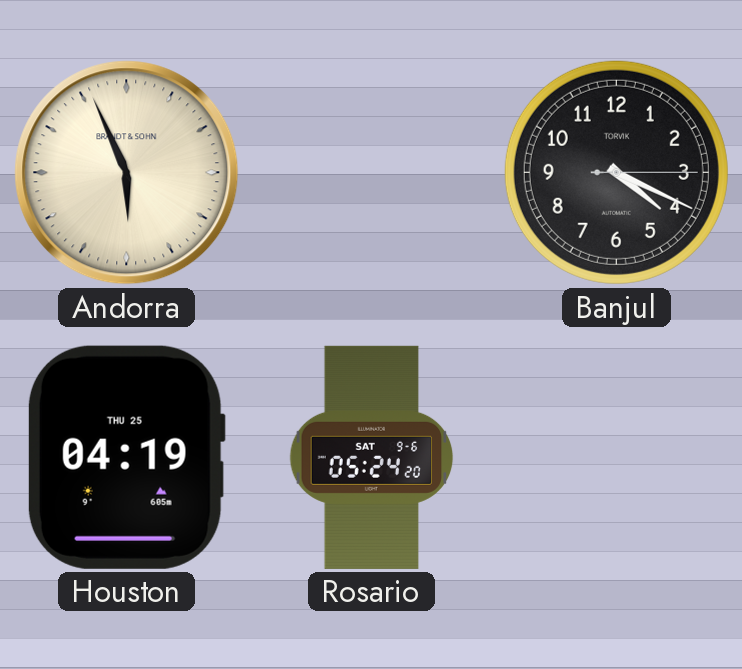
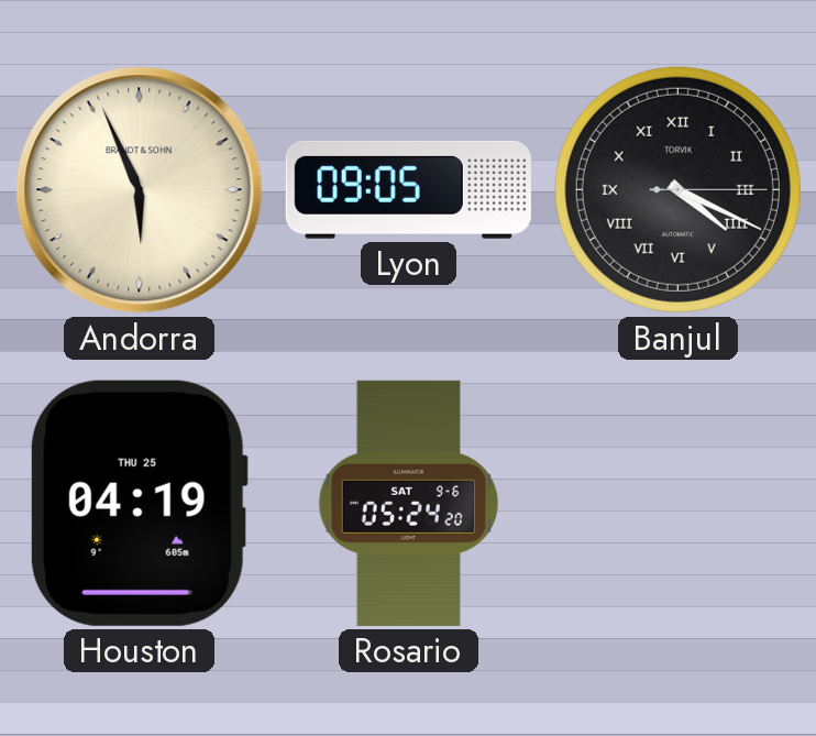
Lyon: none -> 09:05 (408, 189)
Banjul numerals: Arabic -> Roman (677, 189)
